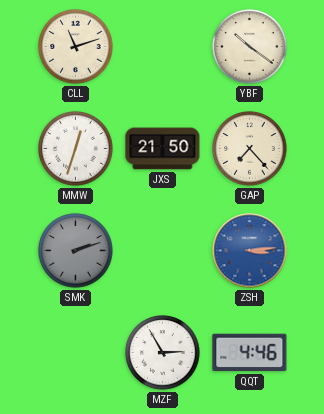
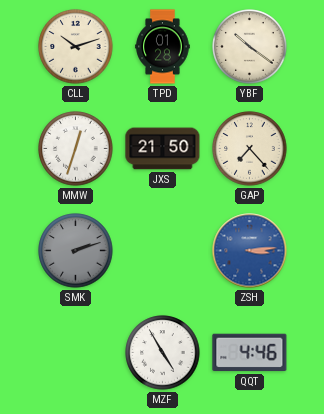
CLL: 11:12 -> 10:12 (76, 47)
TPD: none -> 01:28 (163, 47)
MZF: 2:55 -> 4:55 (163, 353)
